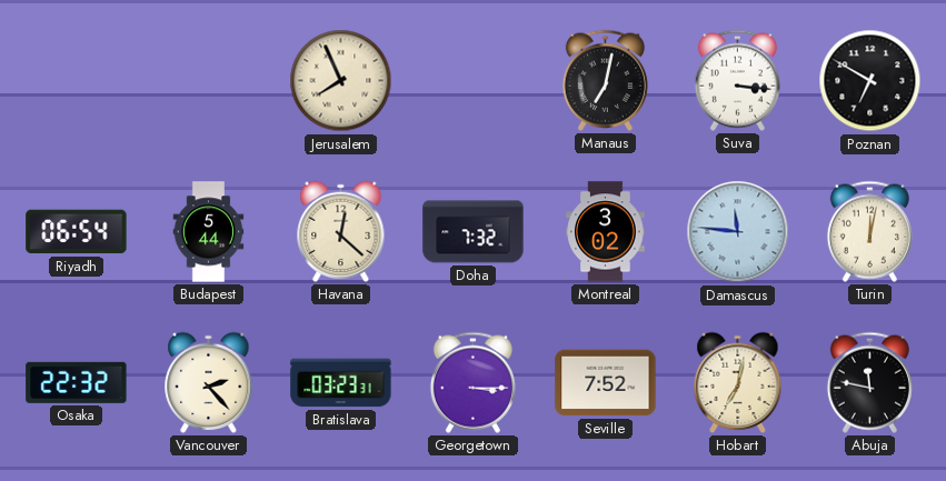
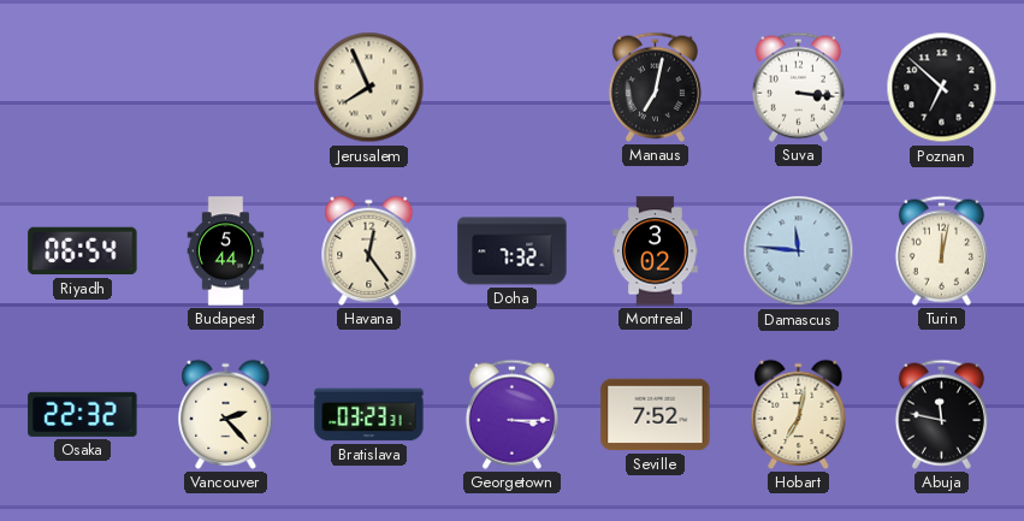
Poznan: 6:50 -> 6:52 (942, 88)
Havana: 12:22 -> 12:24 (369, 250)
